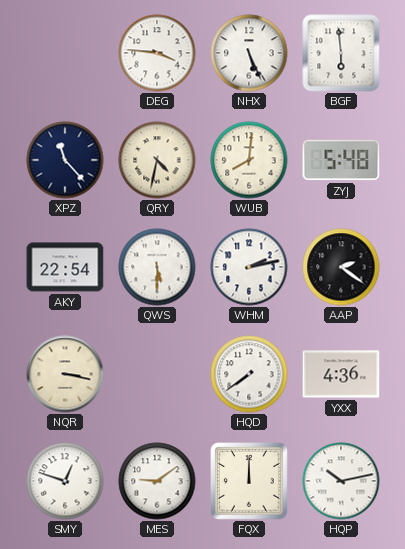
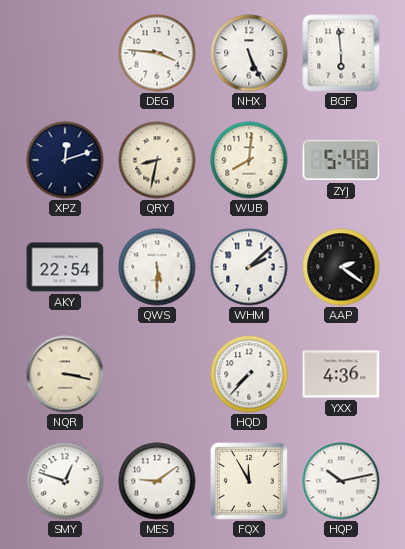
XPZ: 11:23 -> 12:12 (65, 160)
QRY: 4:32 -> 8:32 (157, 160)
WHM: 2:13 -> 2:08 (249, 267)
HQD: 7:39 -> 7:37 (249, 374)
FQX: 12:00 -> 11:55 (249, 481)
